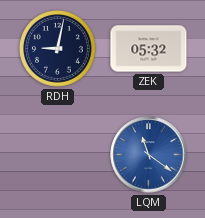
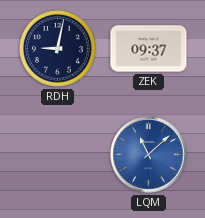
ZEK: 05:32 -> 09:37 (149, 49)
LQM: 11:21 -> 11:08 (149, 155)
